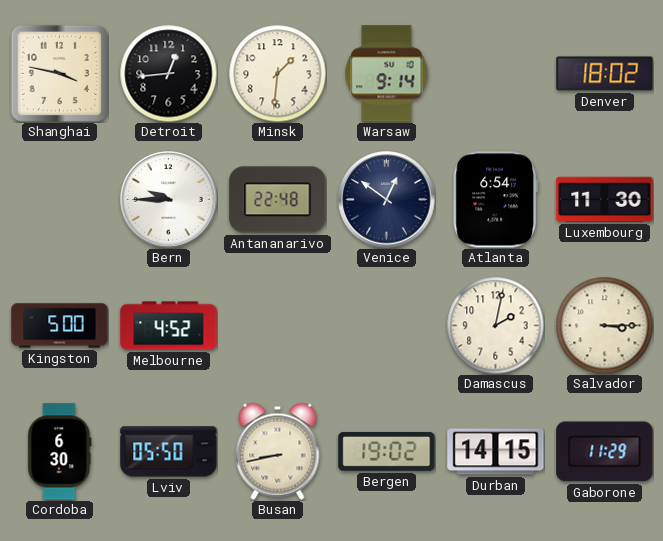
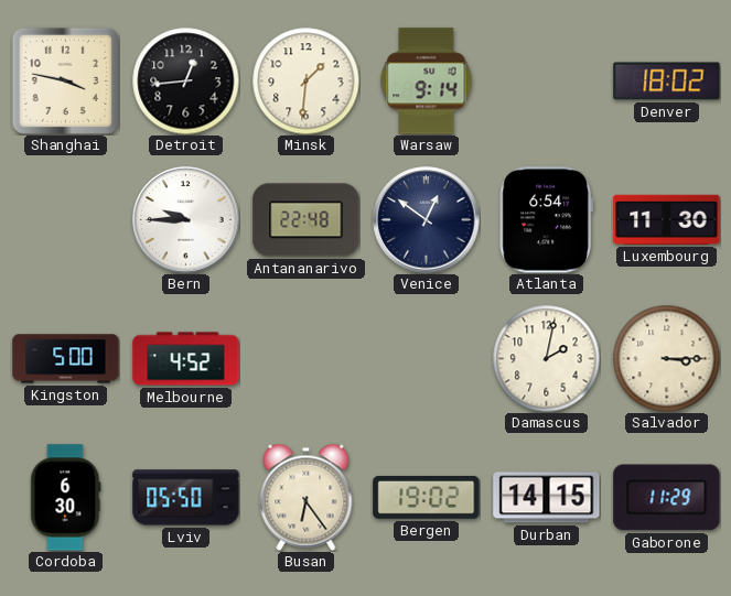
Busan: 8:43 -> 6:24 (307, 497)
